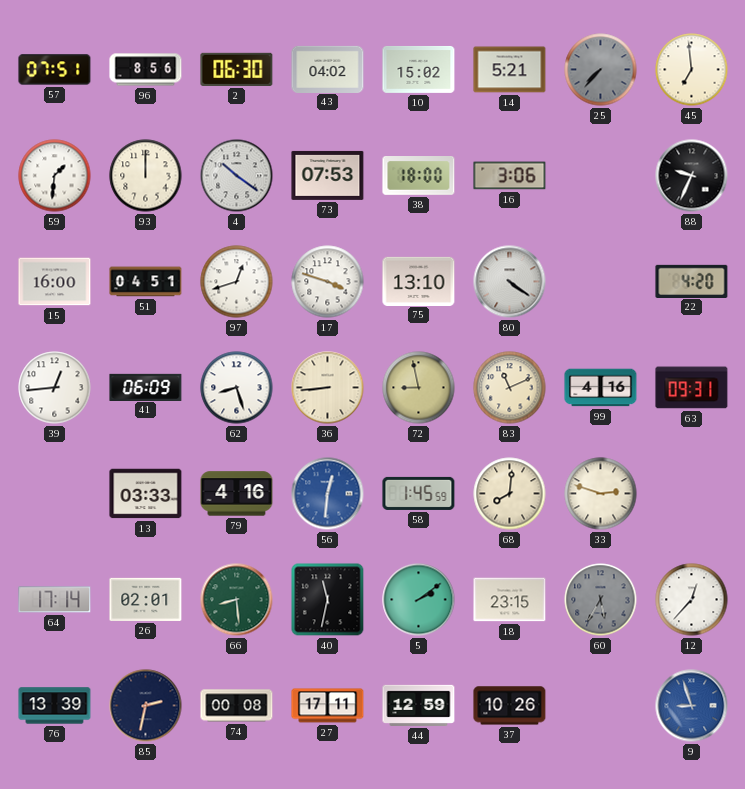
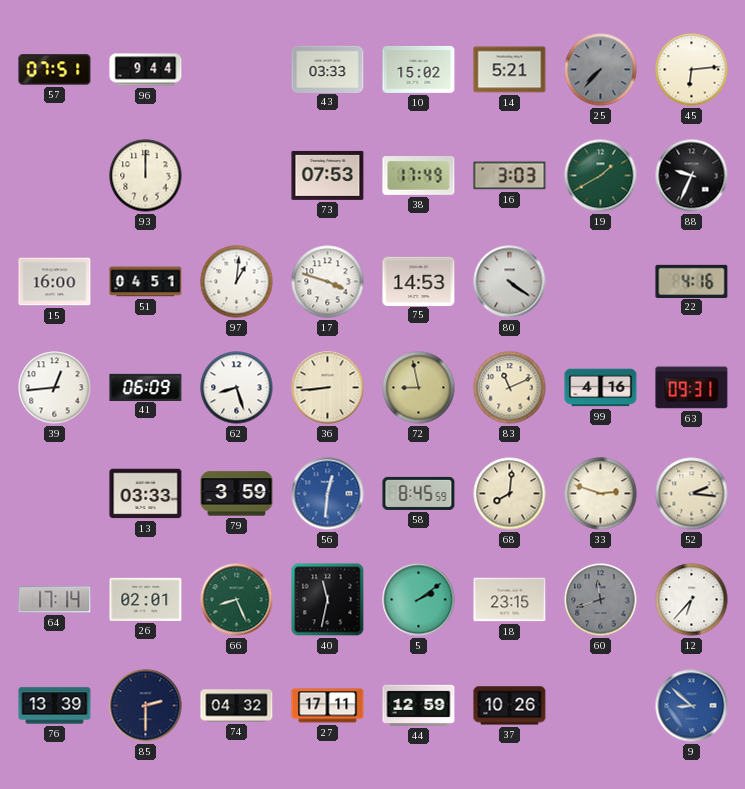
96: 8:56 -> 9:44 (146, 70)
2: 06:30 -> none (237, 69)
43: 04:02 -> 03:33 (328, 69)
45: 6:59 -> 6:14 (692, 70)
59: 1:31 -> none (55, 176)
4: 10:21 -> none (237, 176)
38: 18:00 -> 17:49 (419, 176)
16: 3:06 -> 3:03 (510, 176)
19: none -> 1:40 (601, 176)
97: 12:42 -> 1:01 (237, 282)
75: 13:10 -> 14:53 (419, 281)
22: 4:20 -> 4:16 (692, 281)
79: 4:16 -> 3:59 (237, 494)
58: 1:45 -> 8:45 (419, 493)
52: none -> 2:16 (692, 494)
66: 8:29 -> 8:26 (237, 600)
60: 5:35 -> 11:42 (601, 600)
12: 12:37 -> 6:37 (692, 600)
85: 2:32 -> 2:30 (146, 706)
74: 00:08 -> 04:32 (237, 706)
9: 8:57 -> 8:52 (692, 706)
